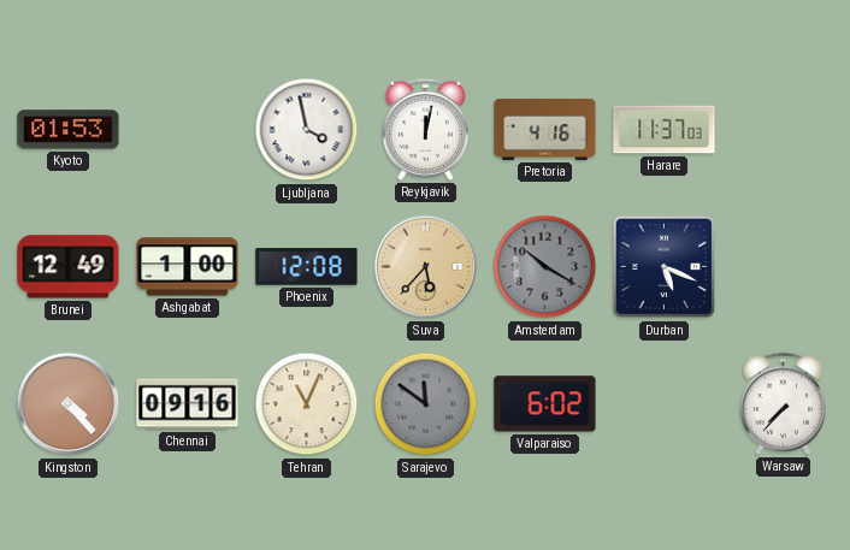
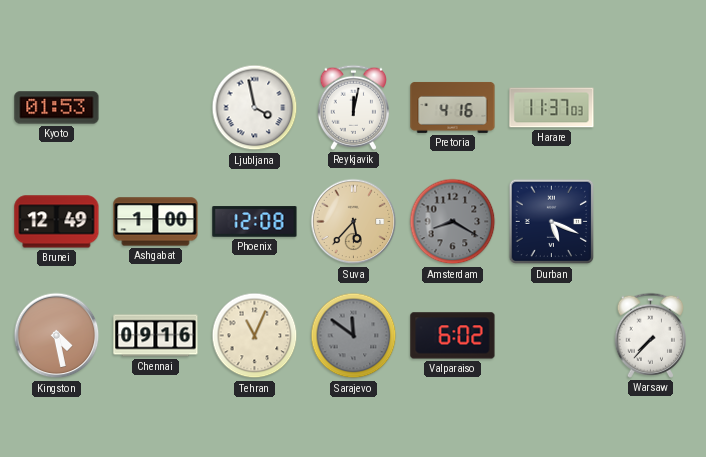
Amsterdam: 10:20 -> 8:20 (453, 222)
Kingston: 4:23 -> 4:28 (57, 336)
